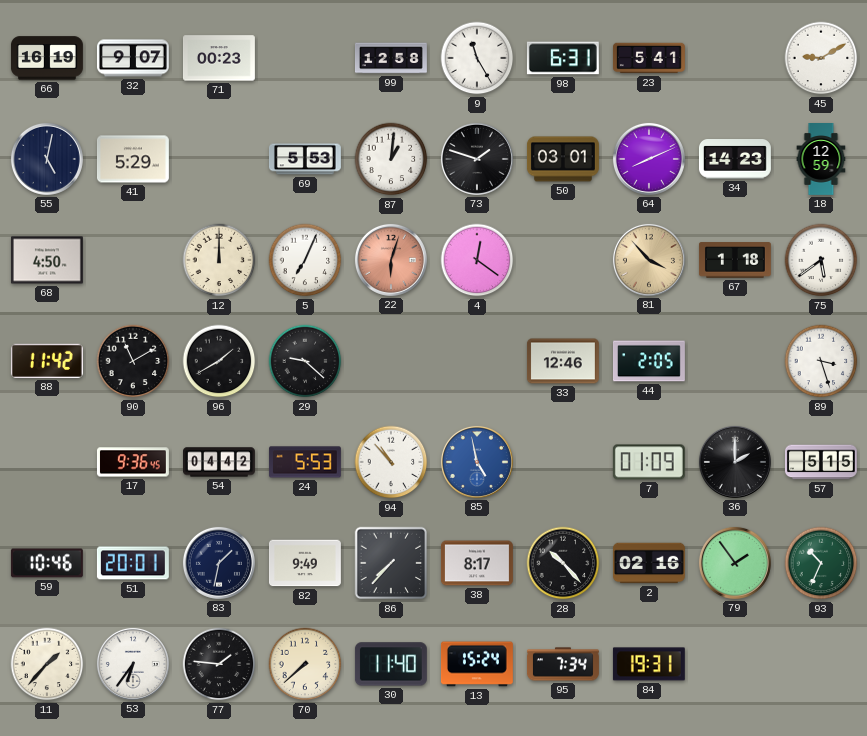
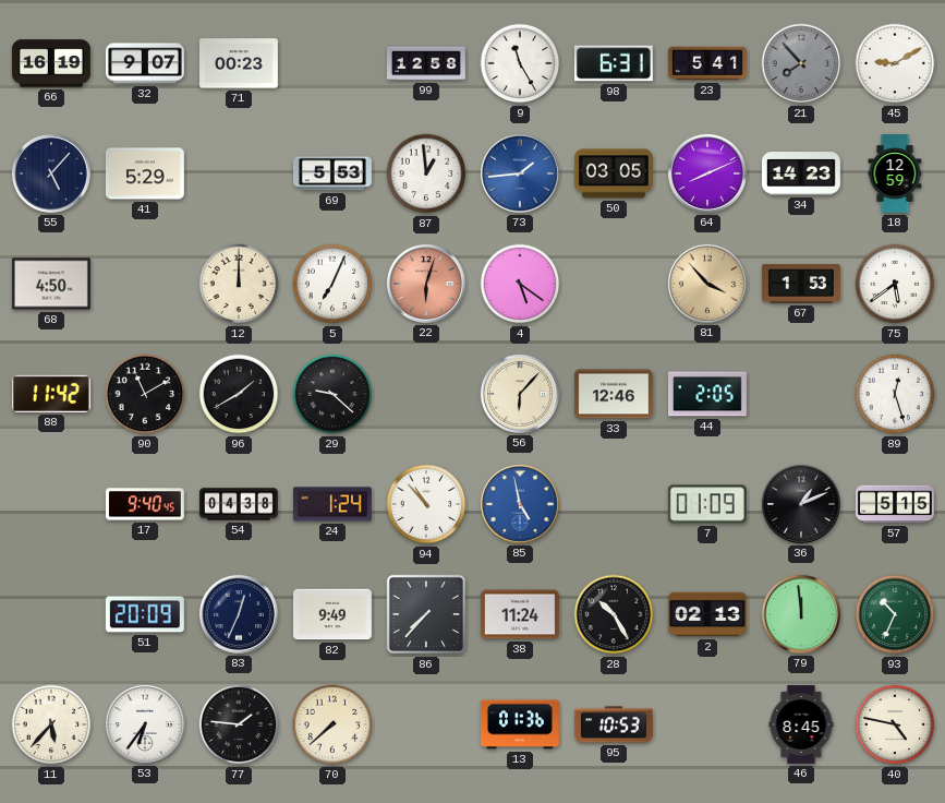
21: none -> 7:53 (801, 63)
55: 5:02 -> 5:07 (51, 173)
87: 1:01 -> 12:59 (426, 173)
73: 1:48 -> 1:44 (520, 173)
73 dial: black -> blue (520, 173)
50: 03:01 -> 03:05 (614, 173)
4: 12:21 -> 5:21 (520, 284)
67: 1:18 -> 1:53 (801, 284)
56: none -> 6:07 (520, 394)
89: 3:27 -> 12:27 (895, 394)
17: 9:36 -> 9:40 (145, 504)
54: 04:42 -> 04:38 (240, 504)
24: 5:53 -> 1:24 (332, 504)
36: 2:00 -> 1:11 (801, 504)
59: 10:46 -> none (47, 563)
51: 20:01 -> 20:09 (145, 614)
83: 1:32 -> 12:34 (239, 614)
38: 8:17 -> 11:24 (520, 614)
28: 10:23 -> 10:25 (614, 614)
2: 02:16 -> 02:13 (708, 614)
79: 1:54 -> 11:59 (801, 614)
11: 1:37 -> 5:37 (51, 724)
30: 11:40 -> none (391, 664)
13: 15:24 -> 01:36 (520, 724)
95: 7:34 -> 10:53 (614, 724)
84: 19:31 -> none (649, 664)
46: none -> 8:45 (801, 724)
40: none -> 4:47 (895, 724)
